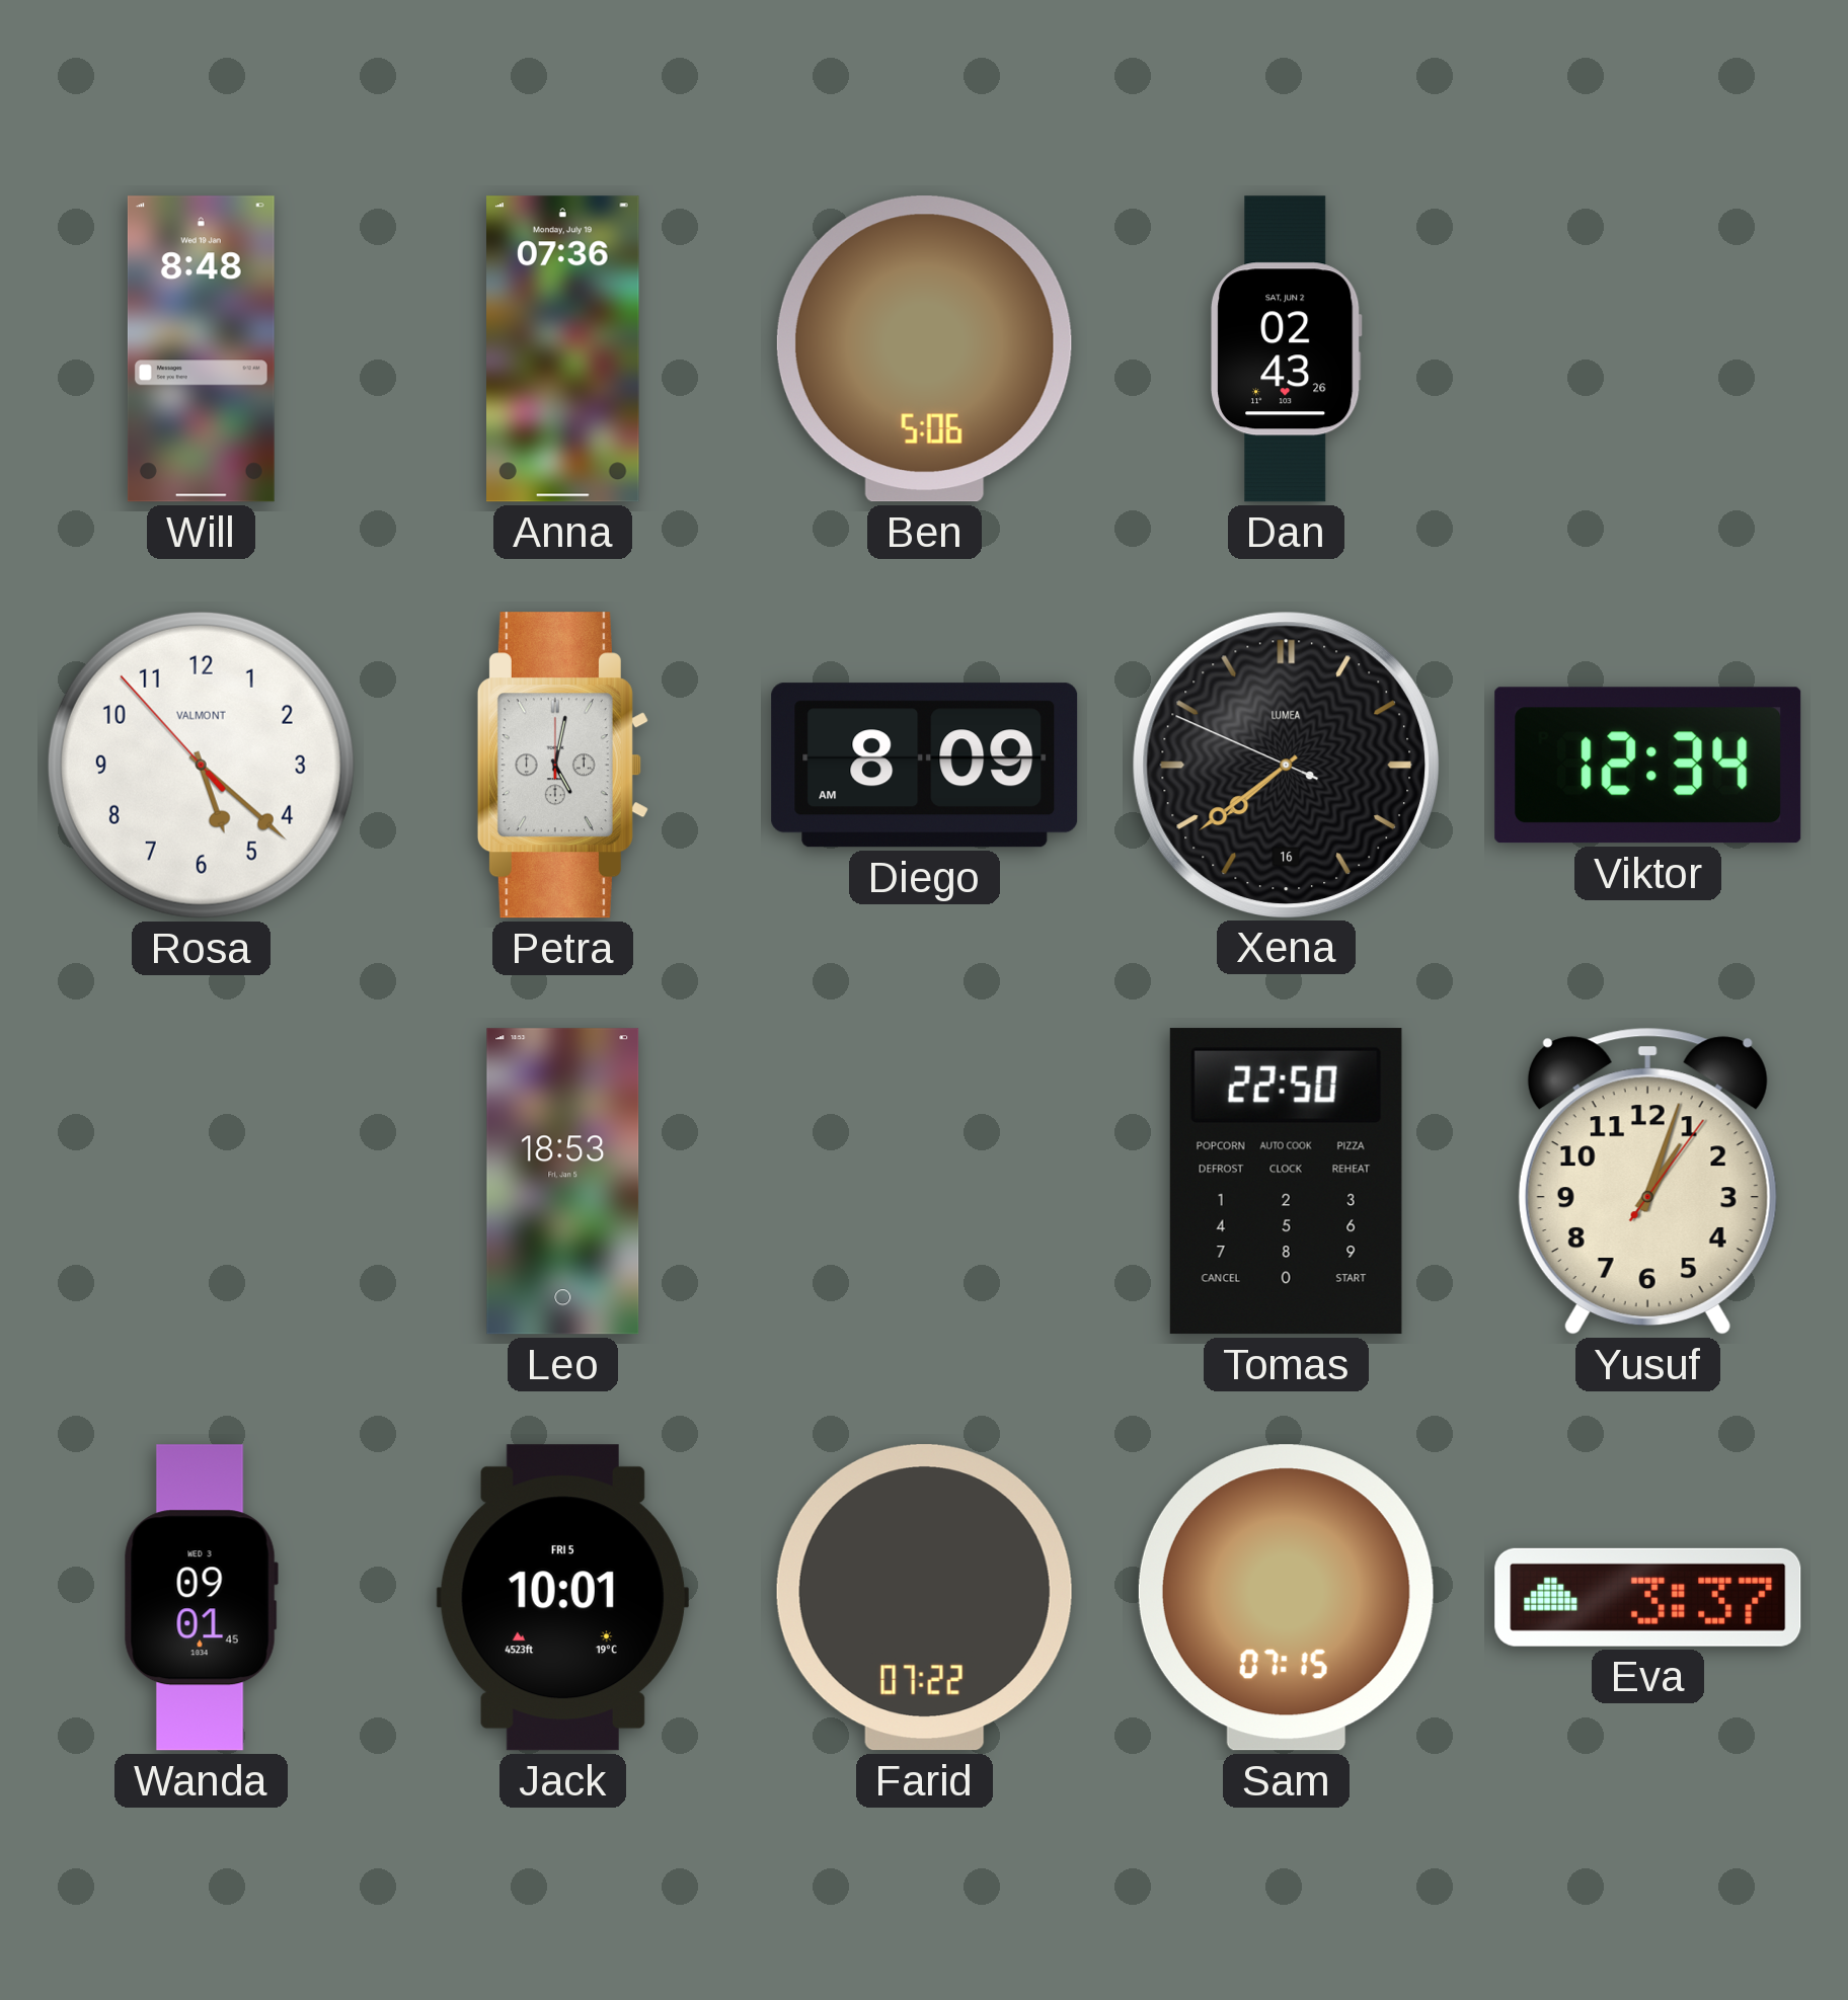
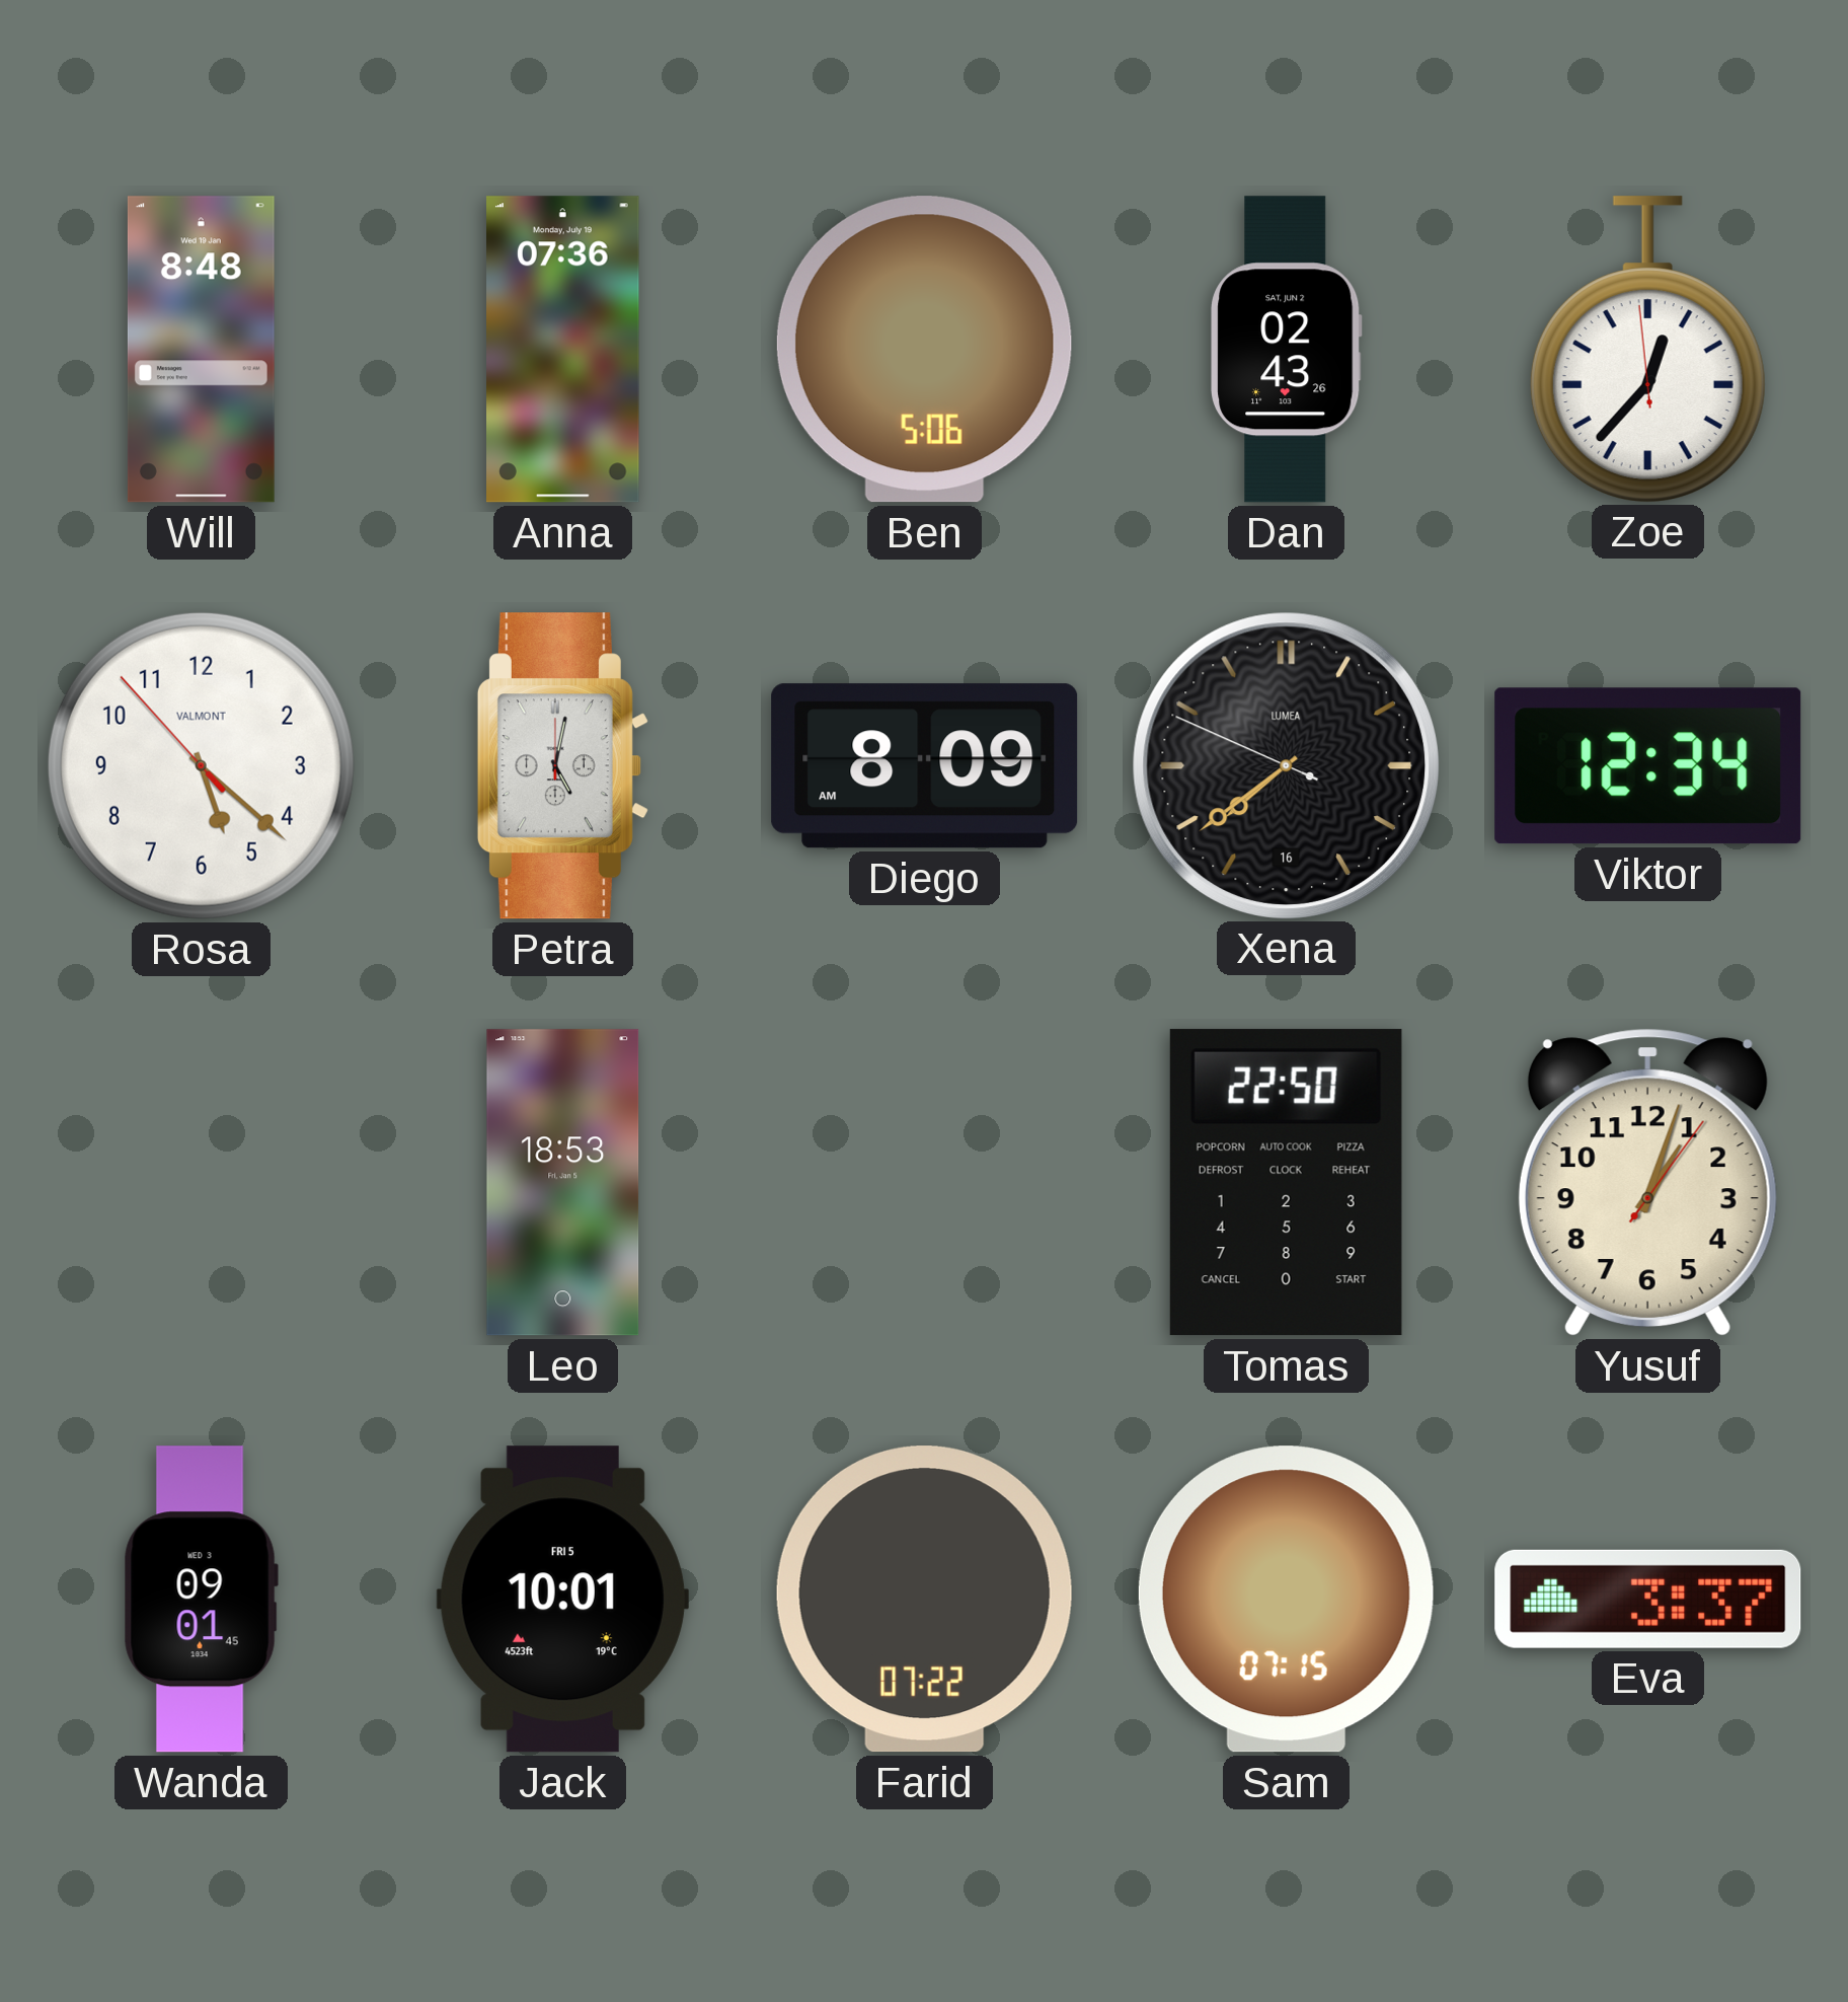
Zoe: none -> 12:36 (1647, 349)
